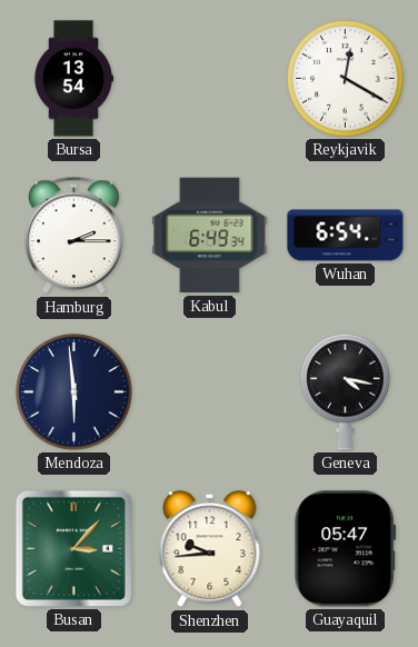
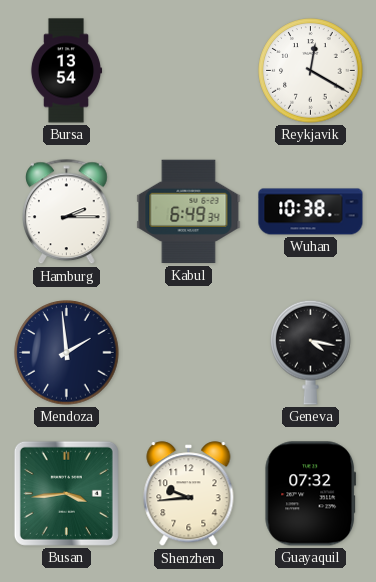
Wuhan: 6:54 -> 10:38 (311, 212)
Mendoza: 5:59 -> 1:59 (67, 353)
Busan: 3:07 -> 3:44 (66, 493)
Guayaquil: 05:47 -> 07:32 (311, 494)
